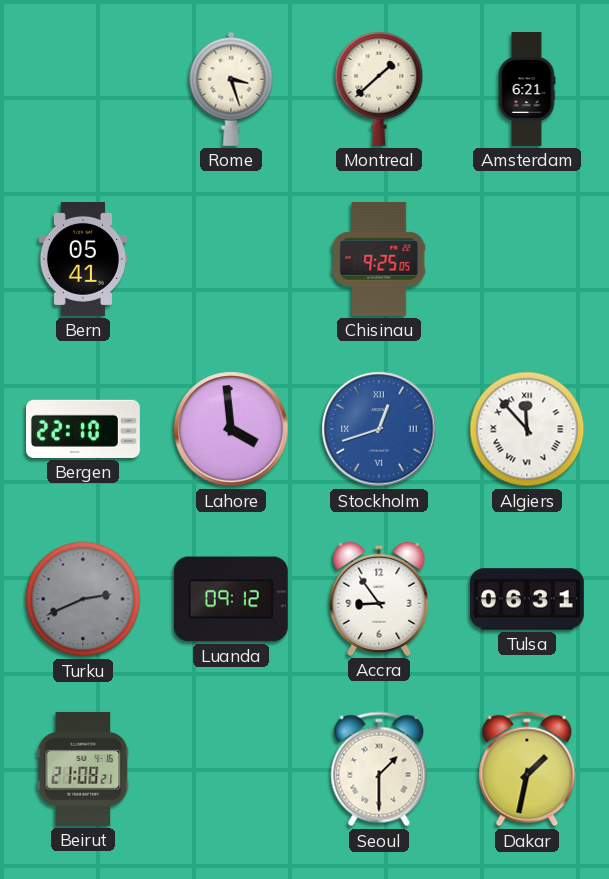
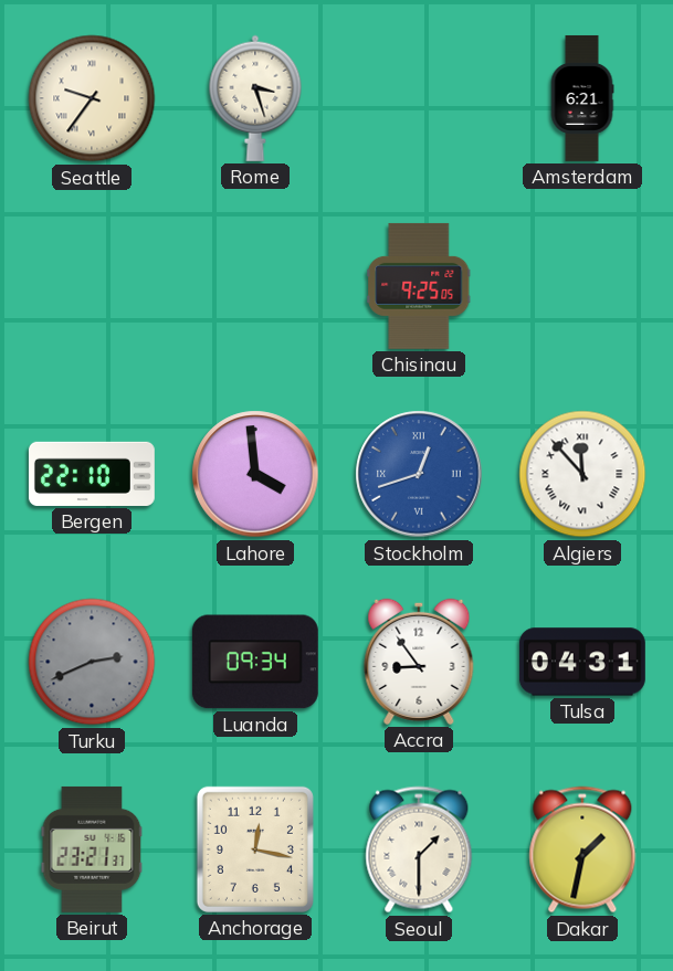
Seattle: none -> 9:36 (92, 98)
Montreal: 1:38 -> none (379, 89)
Bern: 05:41 -> none (83, 259)
Luanda: 09:12 -> 09:34 (255, 662)
Tulsa: 06:31 -> 04:31 (582, 662)
Beirut: 21:08 -> 23:21 (92, 849)
Anchorage: none -> 12:17 (255, 849)
